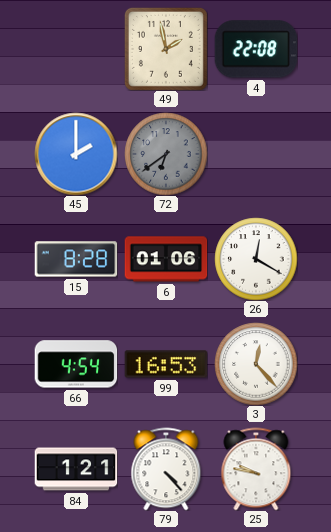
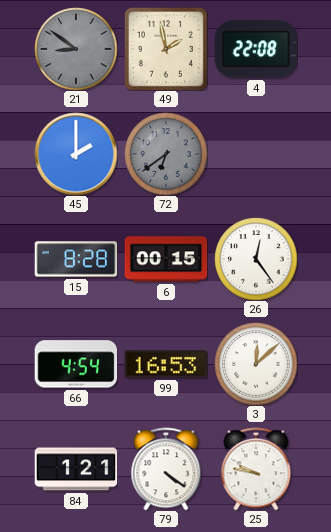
21: none -> 8:51 (76, 49)
6: 01:06 -> 00:15 (166, 259)
26: 12:20 -> 12:24 (256, 259)
3: 12:23 -> 12:08 (256, 364)
79: 4:23 -> 4:21 (166, 469)
